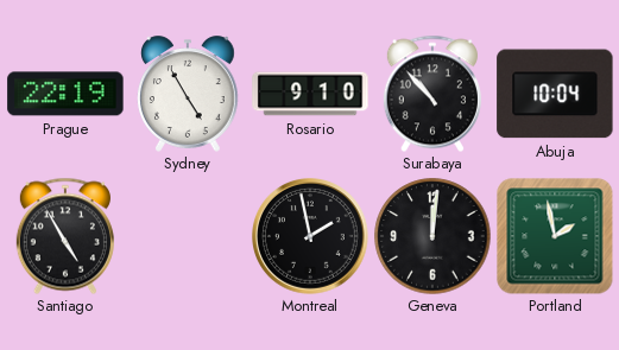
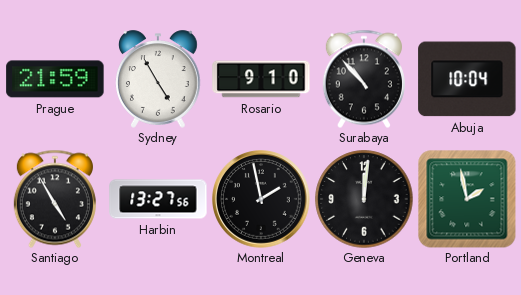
Prague: 22:19 -> 21:59 (55, 79)
Harbin: none -> 13:27 (158, 199)
